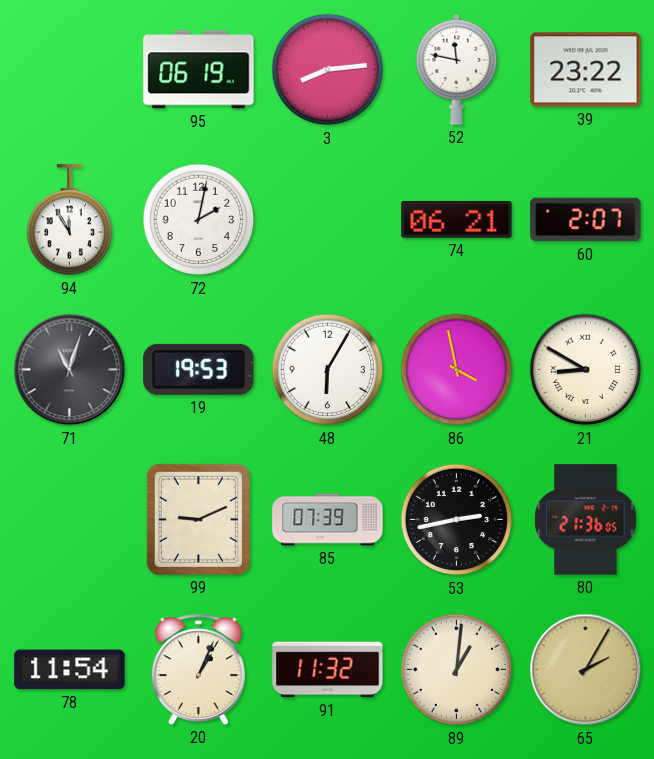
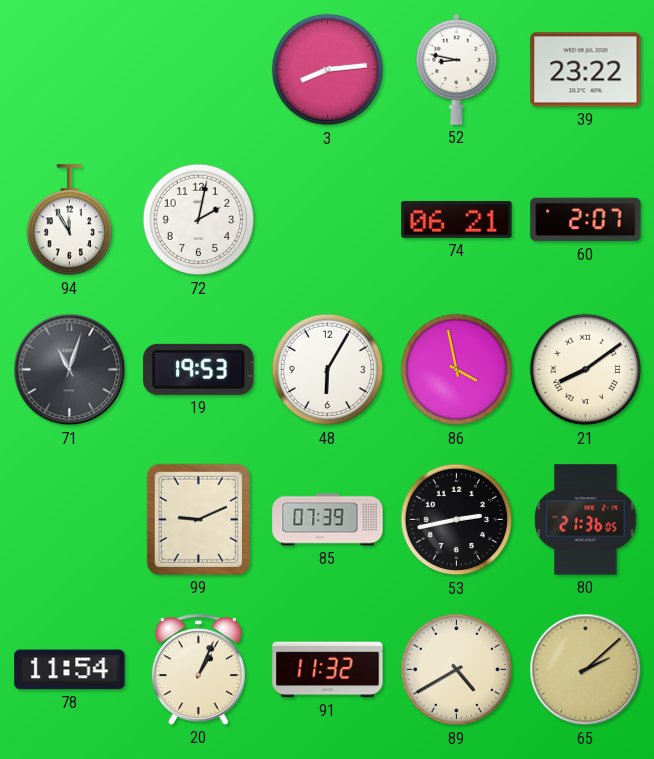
95: 06:19 -> none (199, 70)
52: 11:47 -> 8:47 (457, 69)
21: 8:50 -> 8:09 (586, 370)
89: 1:01 -> 4:40 (457, 670)
65: 2:05 -> 2:08 (586, 670)
